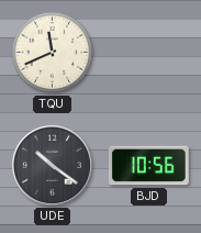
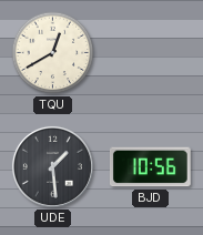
TQU: 11:41 -> 12:40 (53, 53)
UDE: 10:21 -> 1:29 (52, 166)
